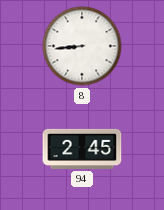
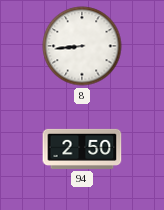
94: 2:45 -> 2:50 (82, 149)
